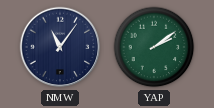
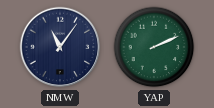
YAP: 2:09 -> 2:11 (154, 47)
